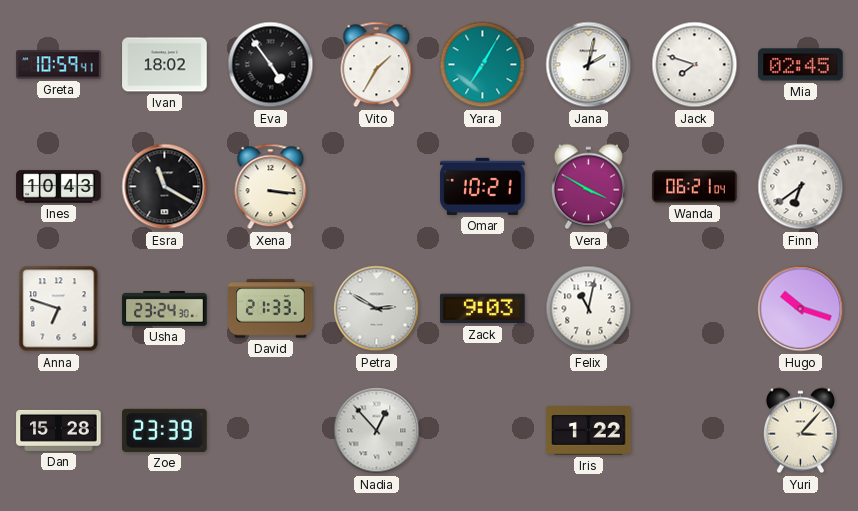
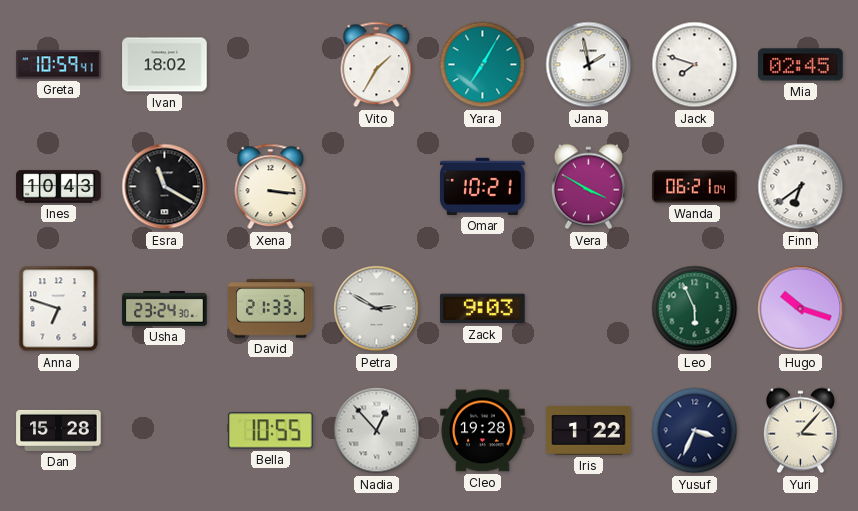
Eva: 4:54 -> none (271, 65)
Jana: 2:02 -> 1:58 (589, 65)
Felix: 11:02 -> none (589, 309)
Leo: none -> 5:56 (695, 309)
Zoe: 23:39 -> none (165, 430)
Bella: none -> 10:55 (271, 431)
Cleo: none -> 19:28 (483, 431)
Yusuf: none -> 3:34 (695, 431)
